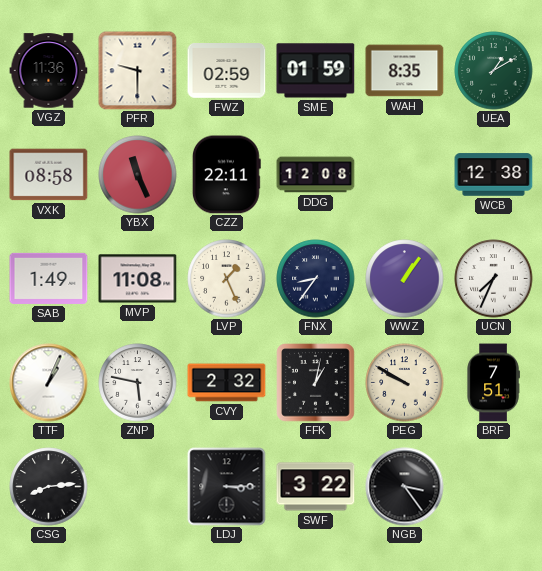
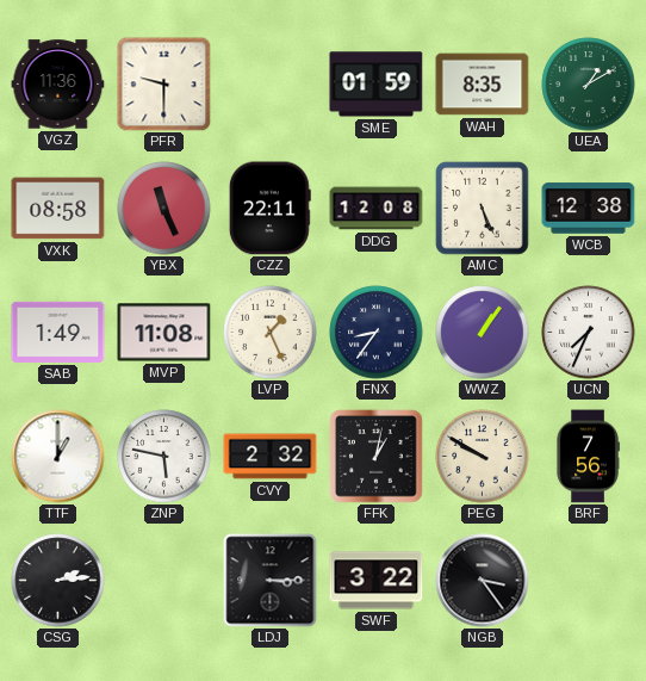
FWZ: 02:59 -> none (227, 71)
AMC: none -> 5:26 (483, 209)
TTF: 1:04 -> 1:00 (58, 457)
BRF: 7:51 -> 7:56 (588, 457)
CSG: 8:14 -> 2:14 (58, 581)
